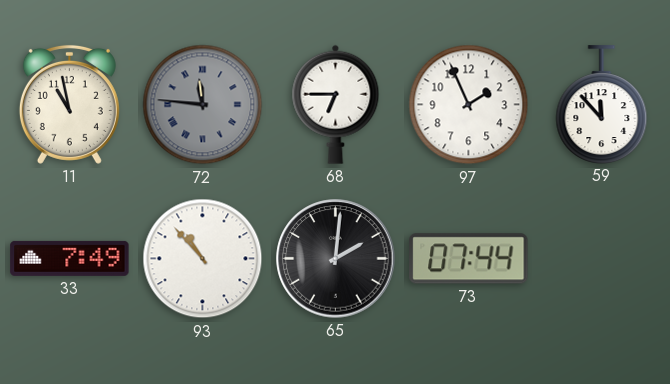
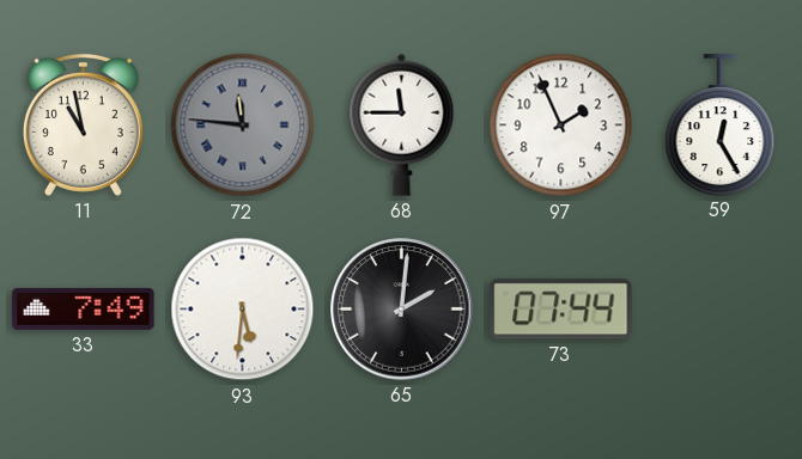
68: 6:45 -> 11:45 (402, 124)
59: 11:53 -> 12:25 (721, 124)
93: 10:53 -> 5:31 (243, 310)
